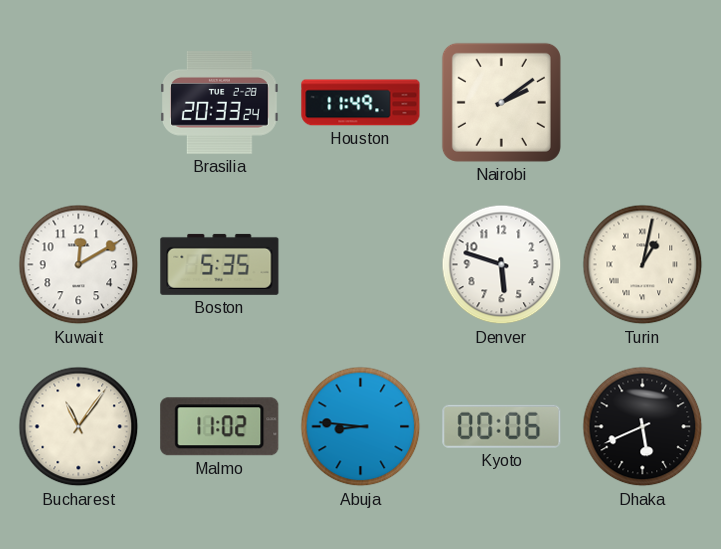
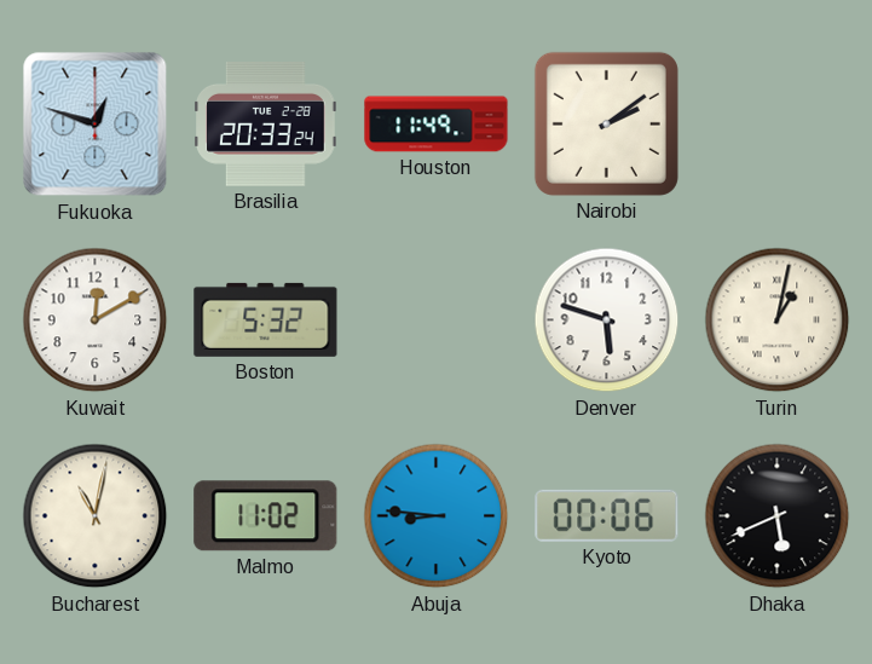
Fukuoka: none -> 12:48 (96, 125)
Boston: 5:35 -> 5:32 (266, 319)
Bucharest: 11:06 -> 11:02 (96, 516)
